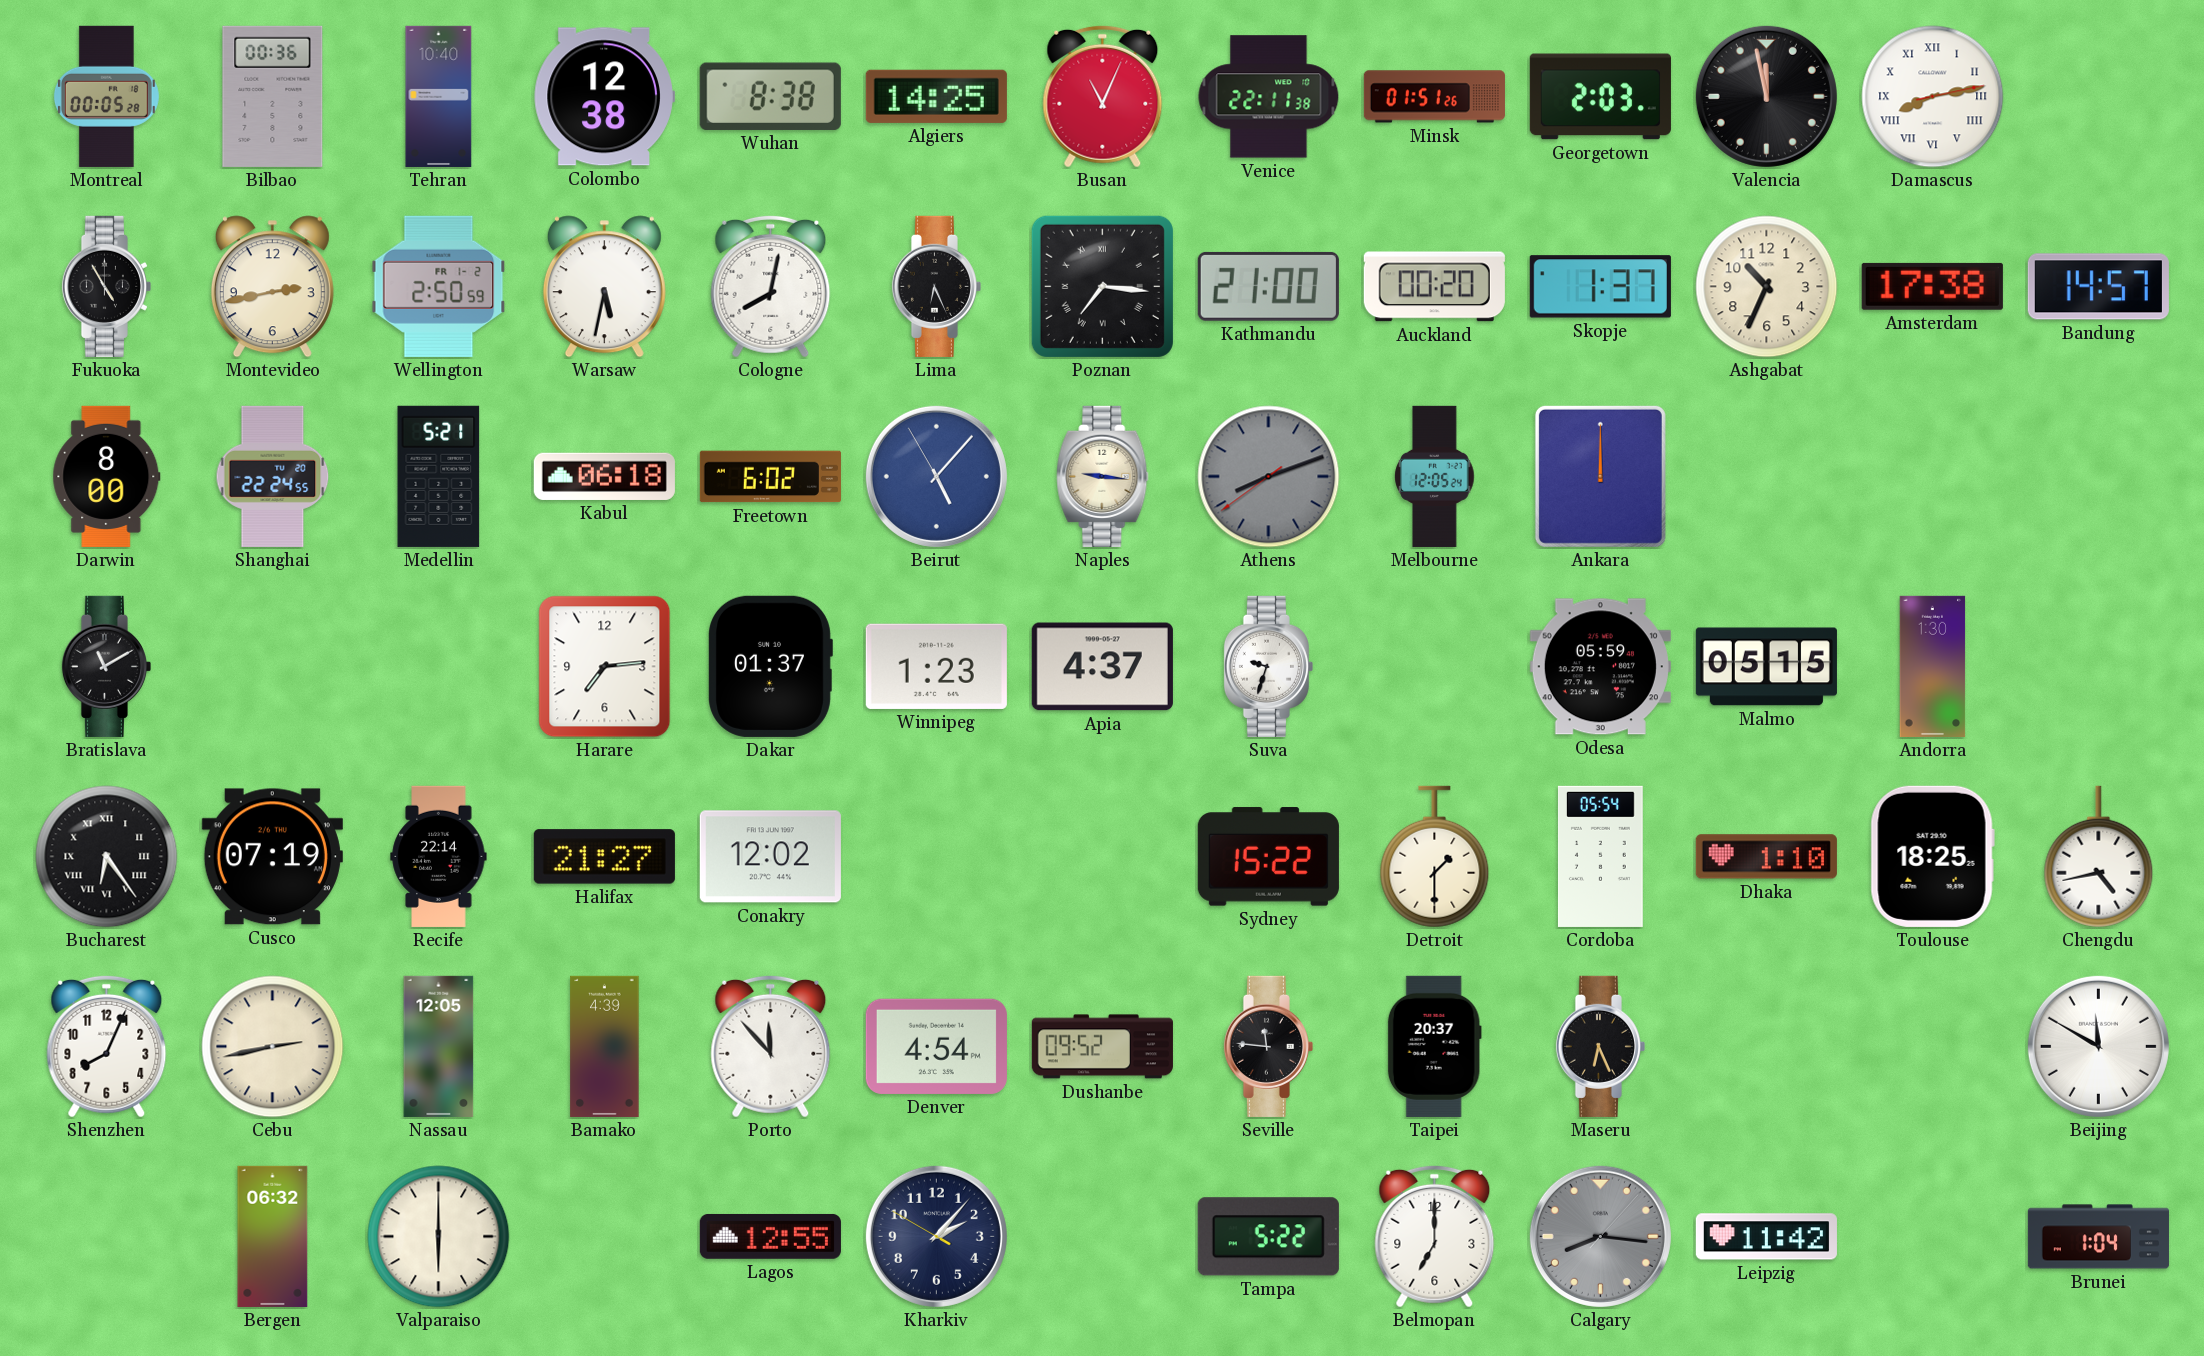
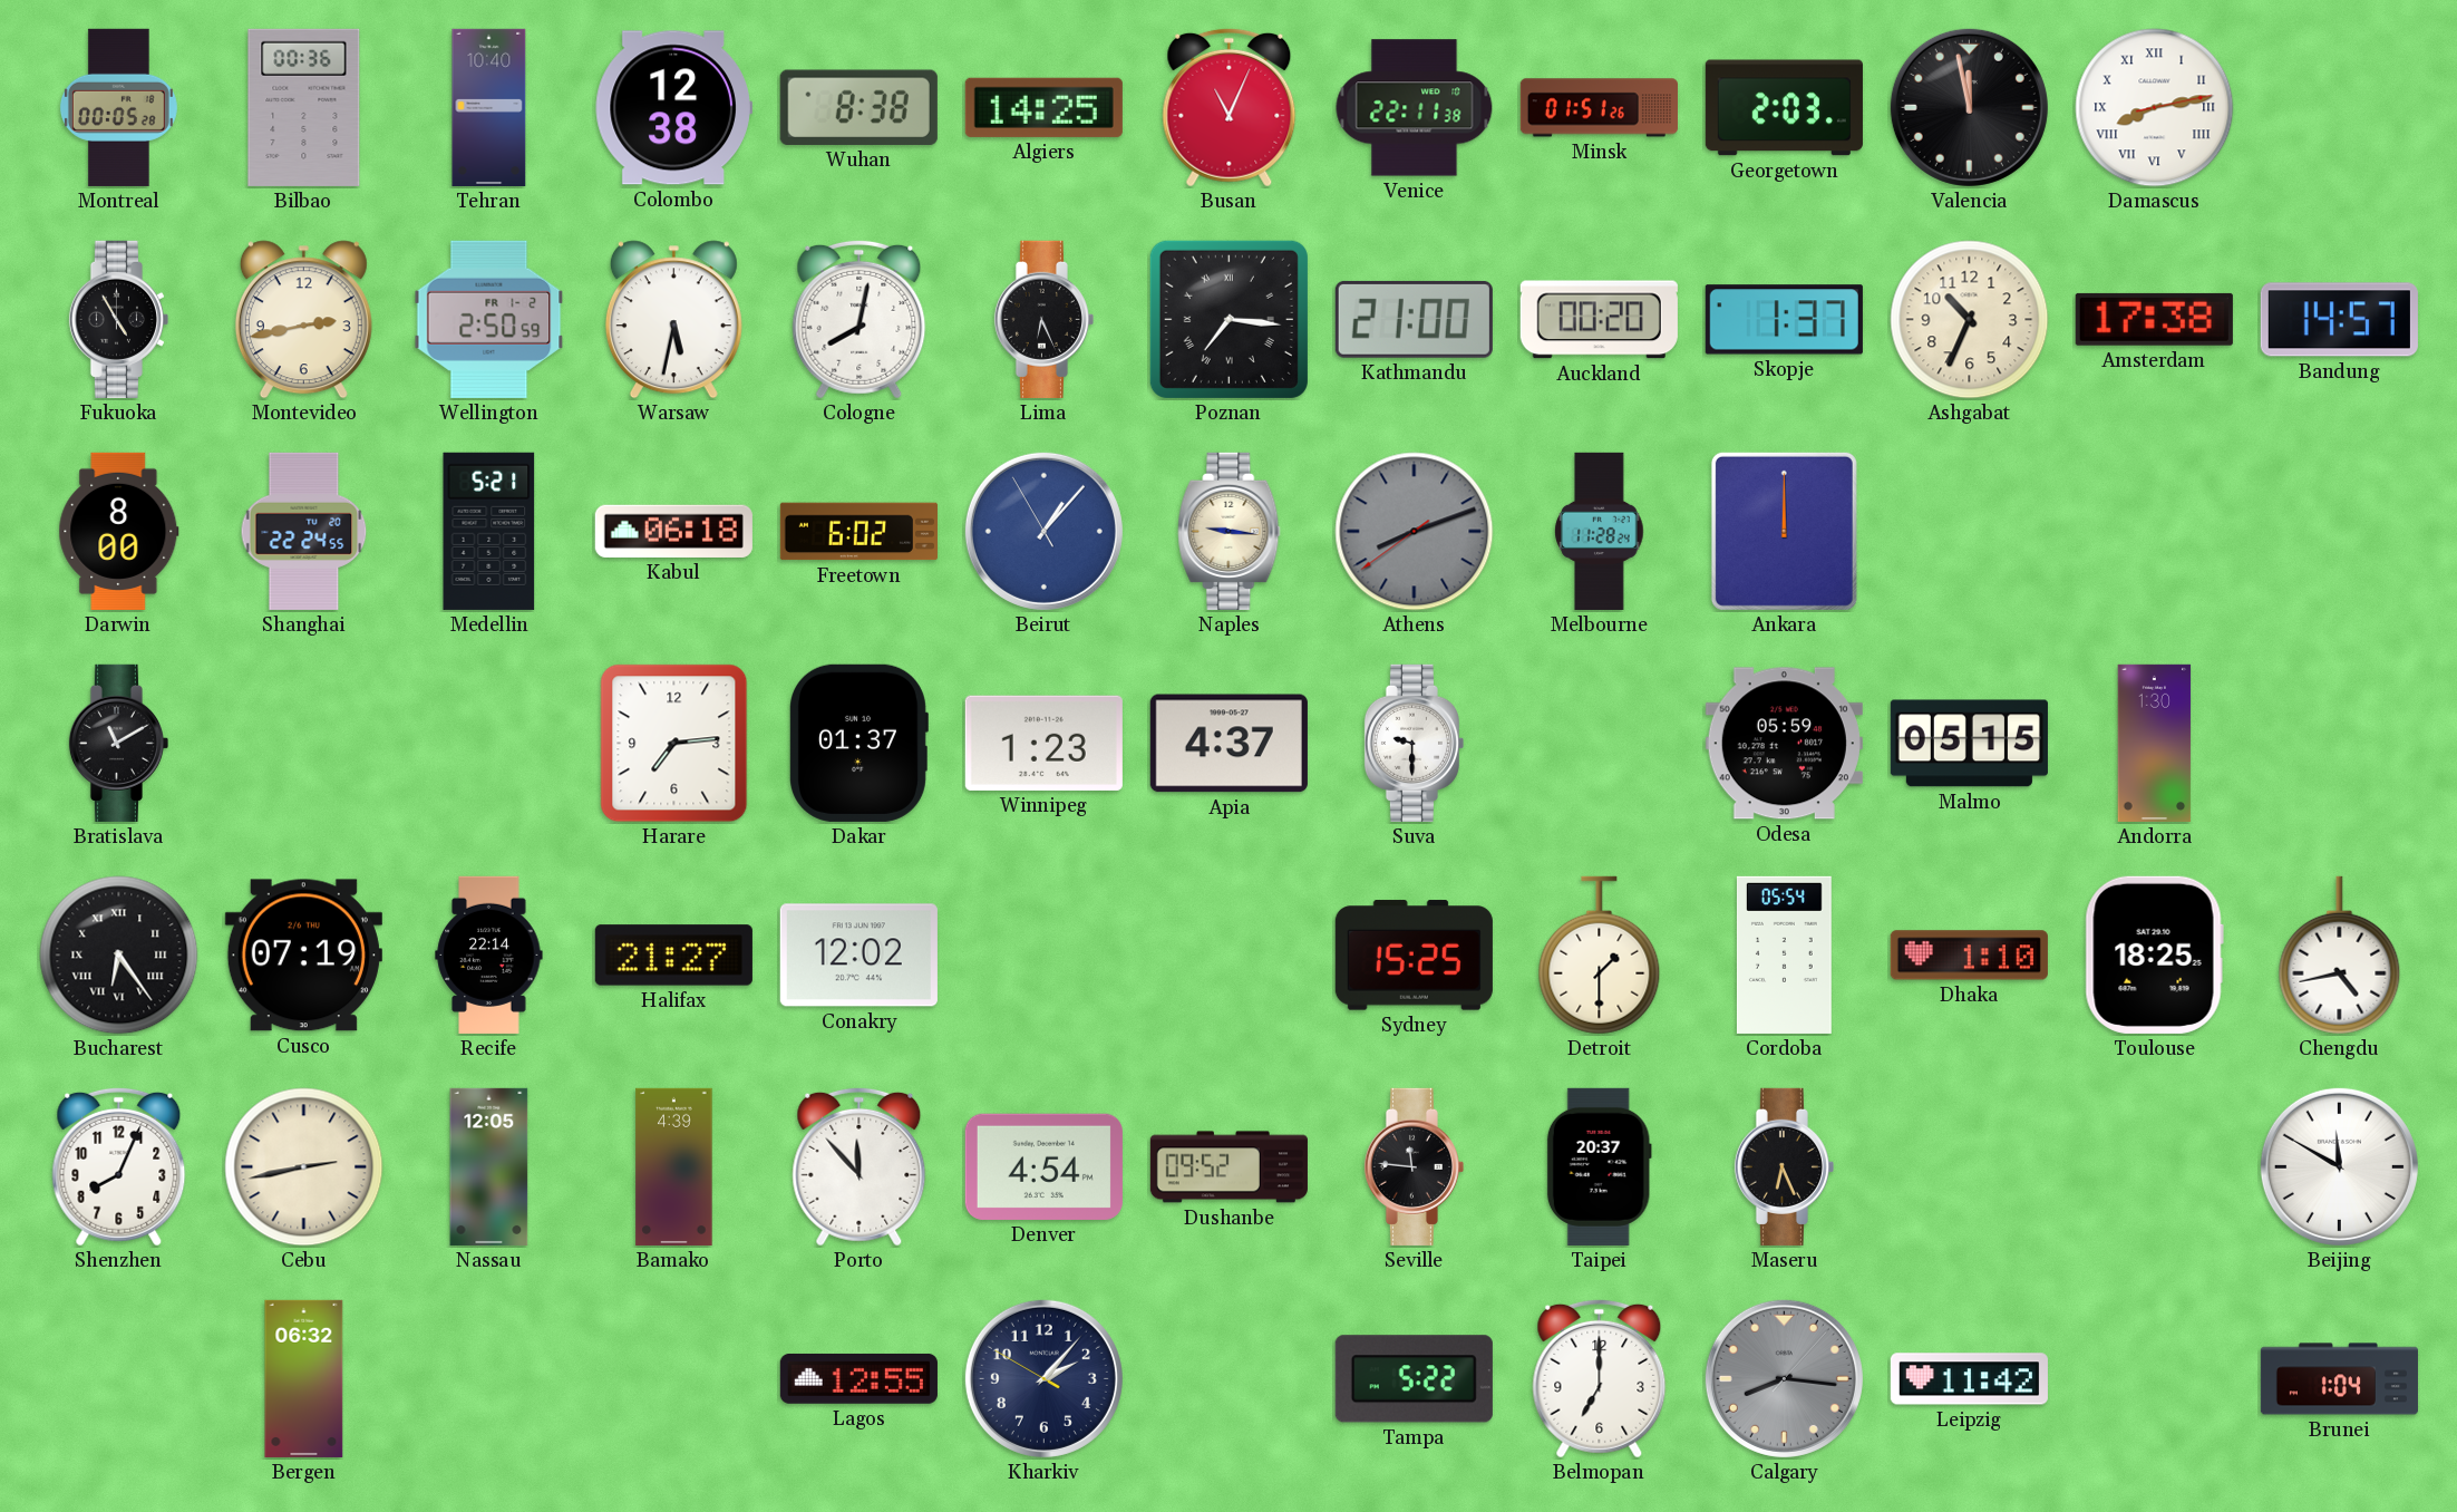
Beirut: 5:06 -> 1:06 (1043, 531)
Melbourne: 12:05 -> 11:28 (1600, 531)
Suva: 9:33 -> 9:30 (1414, 743)
Sydney: 15:22 -> 15:25 (1414, 956)
Valparaiso: 6:00 -> none (439, 1237)
